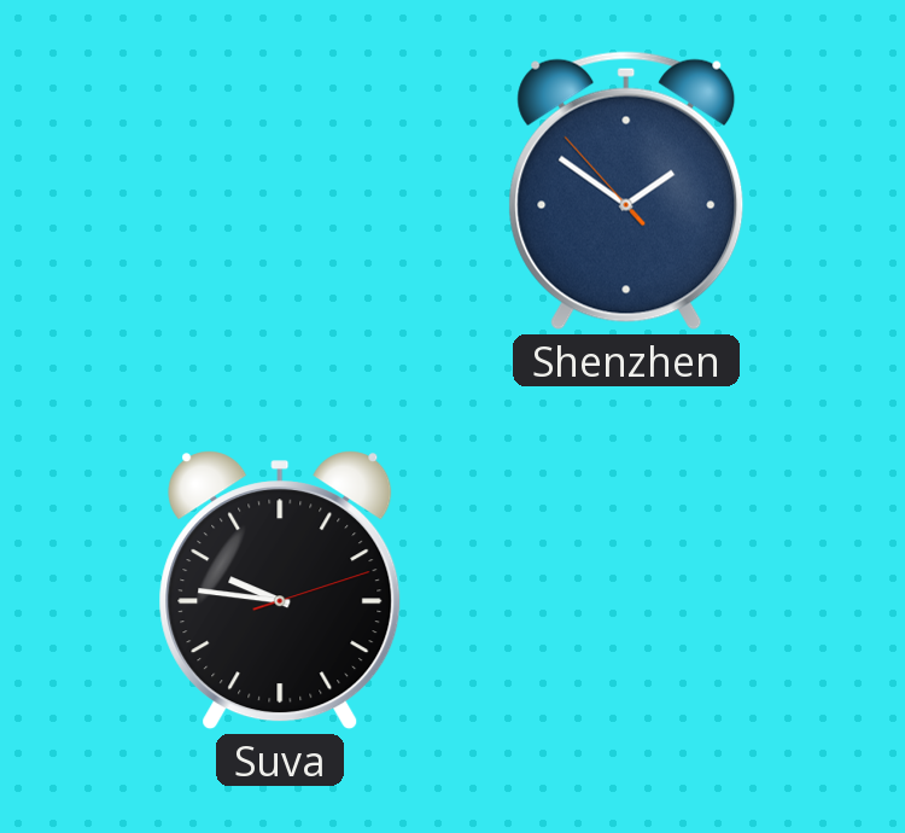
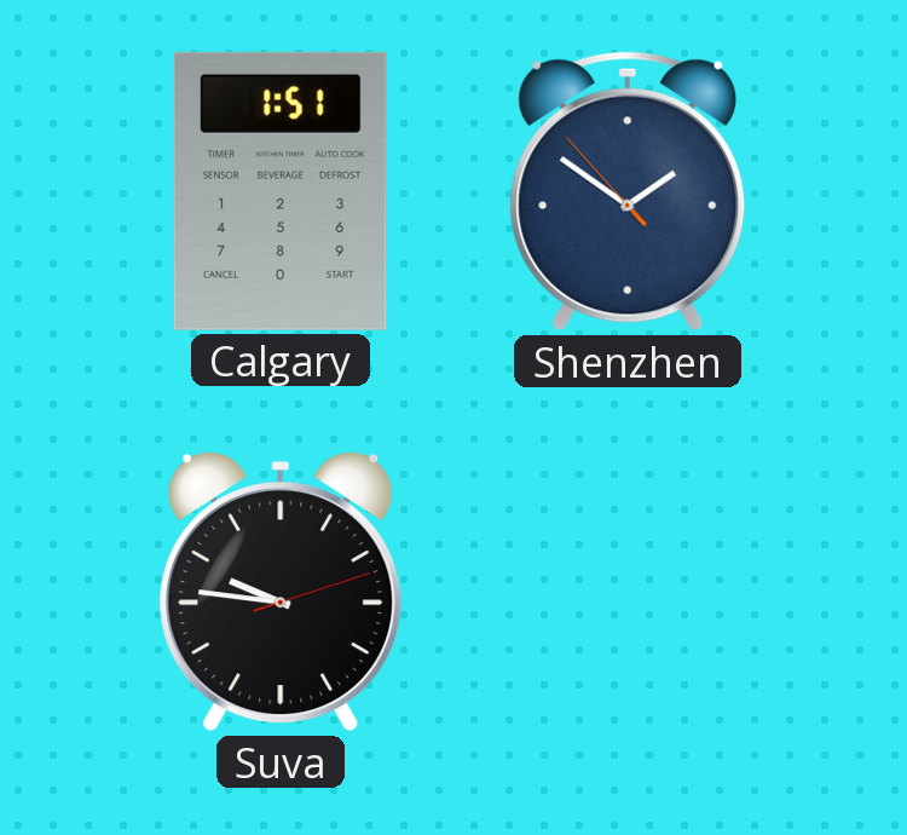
Calgary: none -> 1:51 (281, 191)
